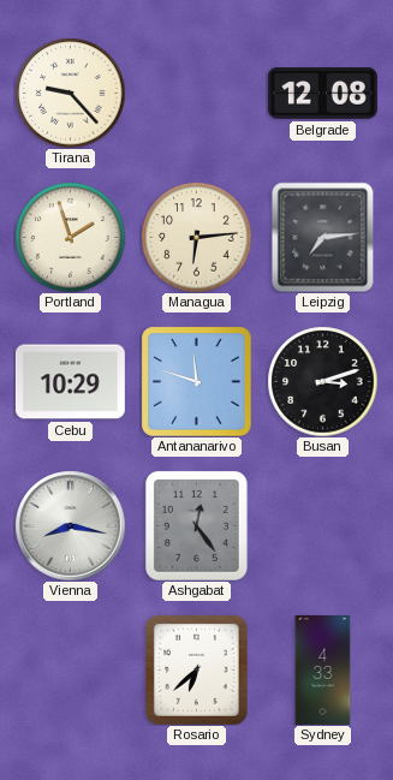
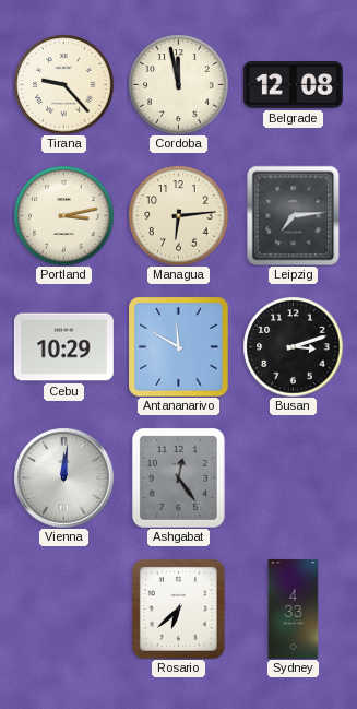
Cordoba: none -> 11:58 (178, 84)
Portland: 1:57 -> 3:13 (63, 215)
Antananarivo: 11:48 -> 11:50 (178, 346)
Vienna: 8:17 -> 12:01 (63, 477)
